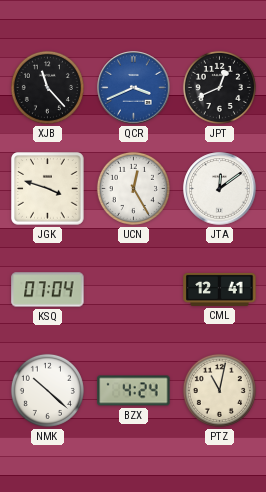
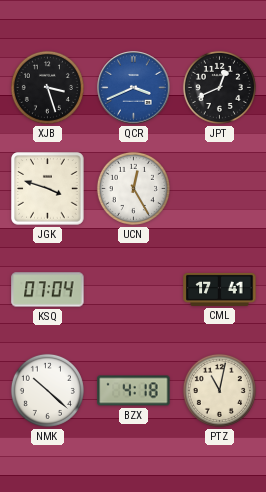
XJB: 11:23 -> 3:27 (47, 87)
JTA: 12:09 -> none (220, 189)
CML: 12:41 -> 17:41 (220, 289)
BZX: 4:24 -> 4:18 (134, 391)
